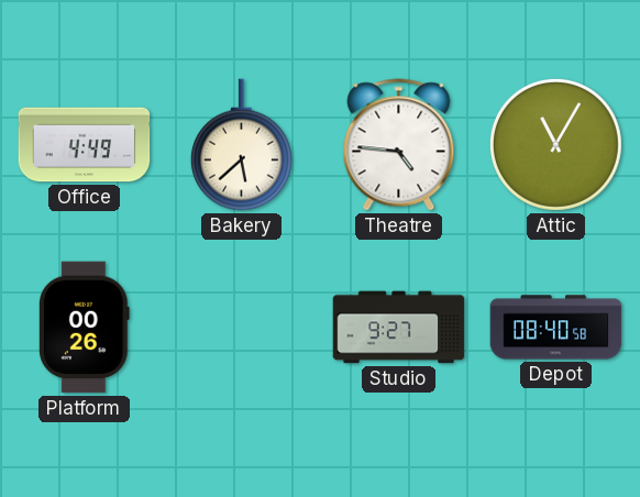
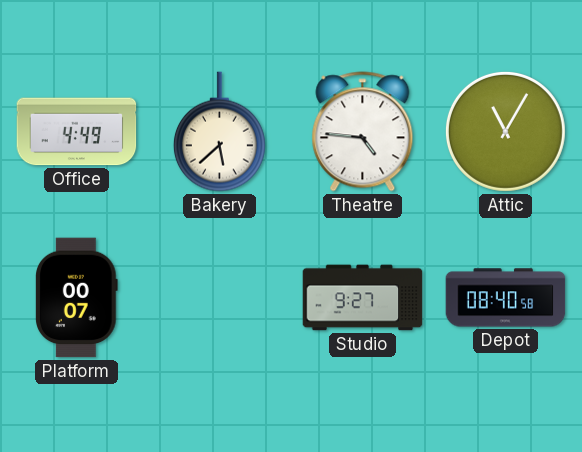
Platform: 00:26 -> 00:07 (77, 298)
